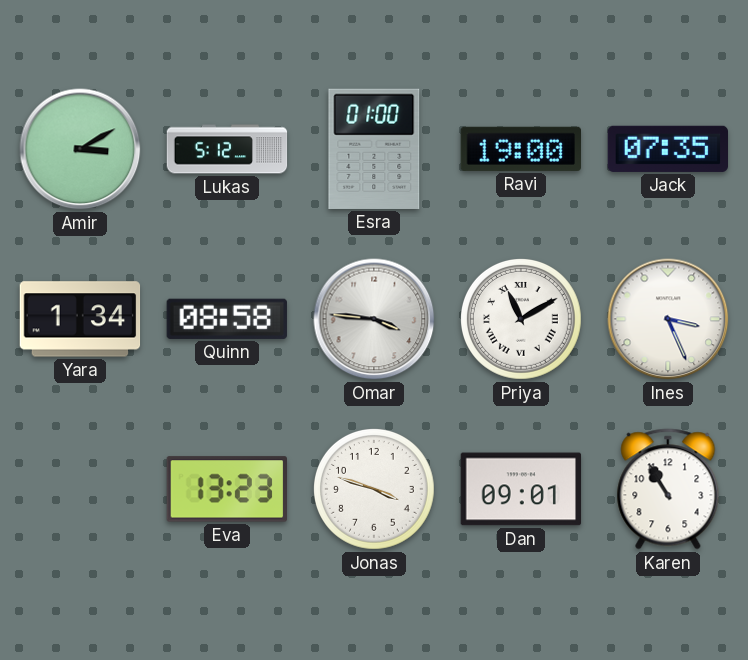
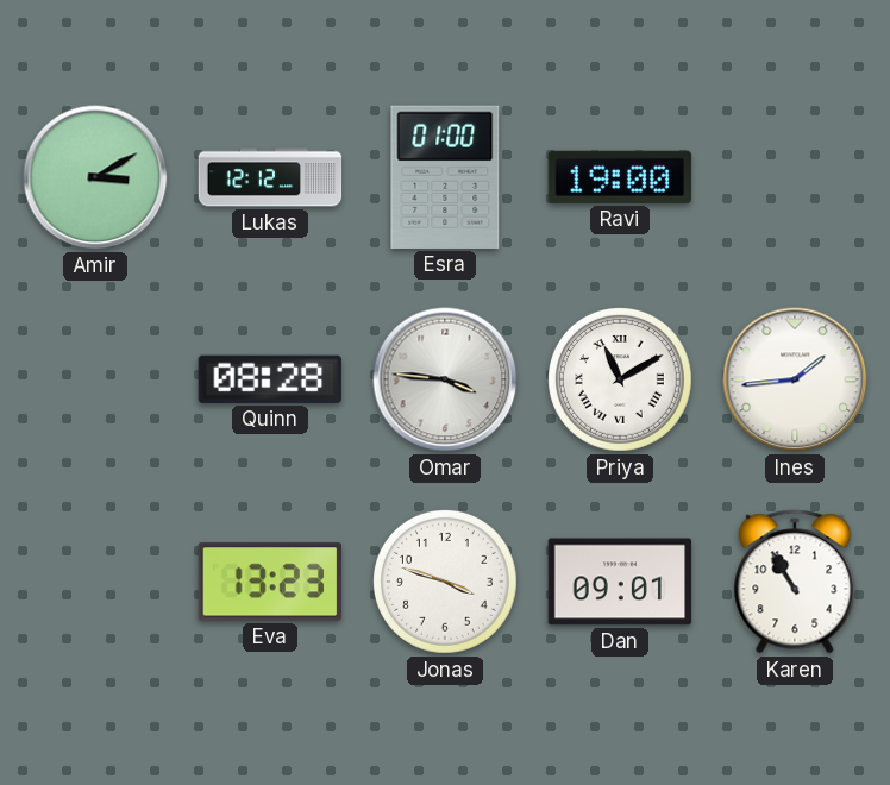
Lukas: 5:12 -> 12:12 (270, 177)
Jack: 07:35 -> none (667, 149)
Yara: 1:34 -> none (80, 319)
Quinn: 08:58 -> 08:28 (270, 379)
Ines: 3:26 -> 1:44 (795, 379)
